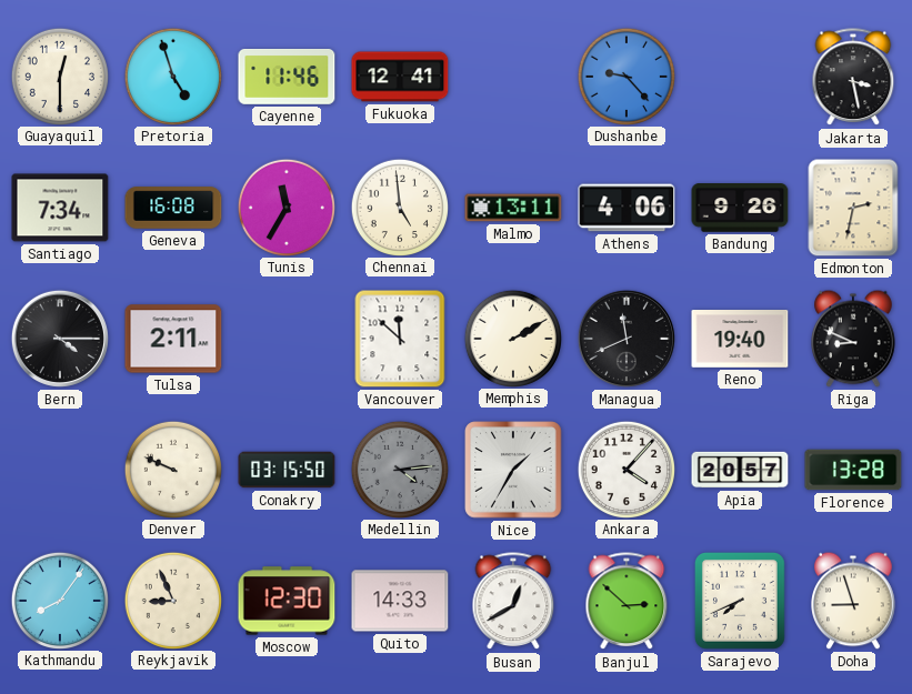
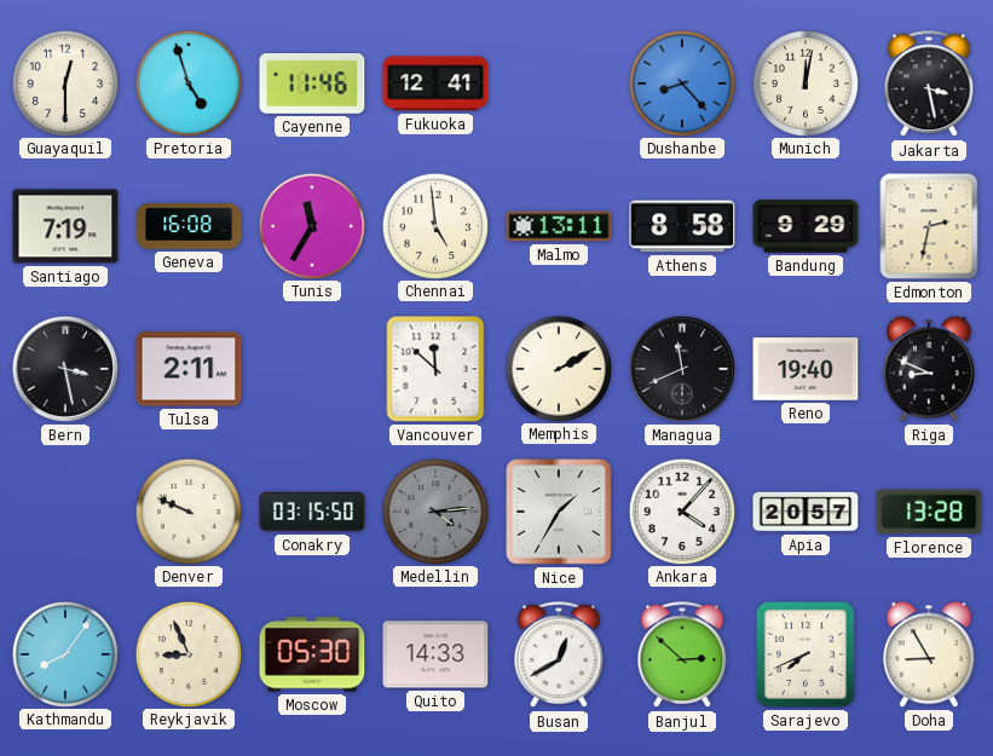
Dushanbe: 9:23 -> 8:23 (681, 82)
Munich: none -> 12:02 (804, 82)
Santiago: 7:34 -> 7:19 (65, 226)
Athens: 4:06 -> 8:58 (682, 226)
Bandung: 9:26 -> 9:29 (806, 226)
Bern: 4:15 -> 3:28 (65, 369)
Moscow: 12:30 -> 05:30 (312, 654)
Doha: 8:57 -> 8:55 (930, 654)
